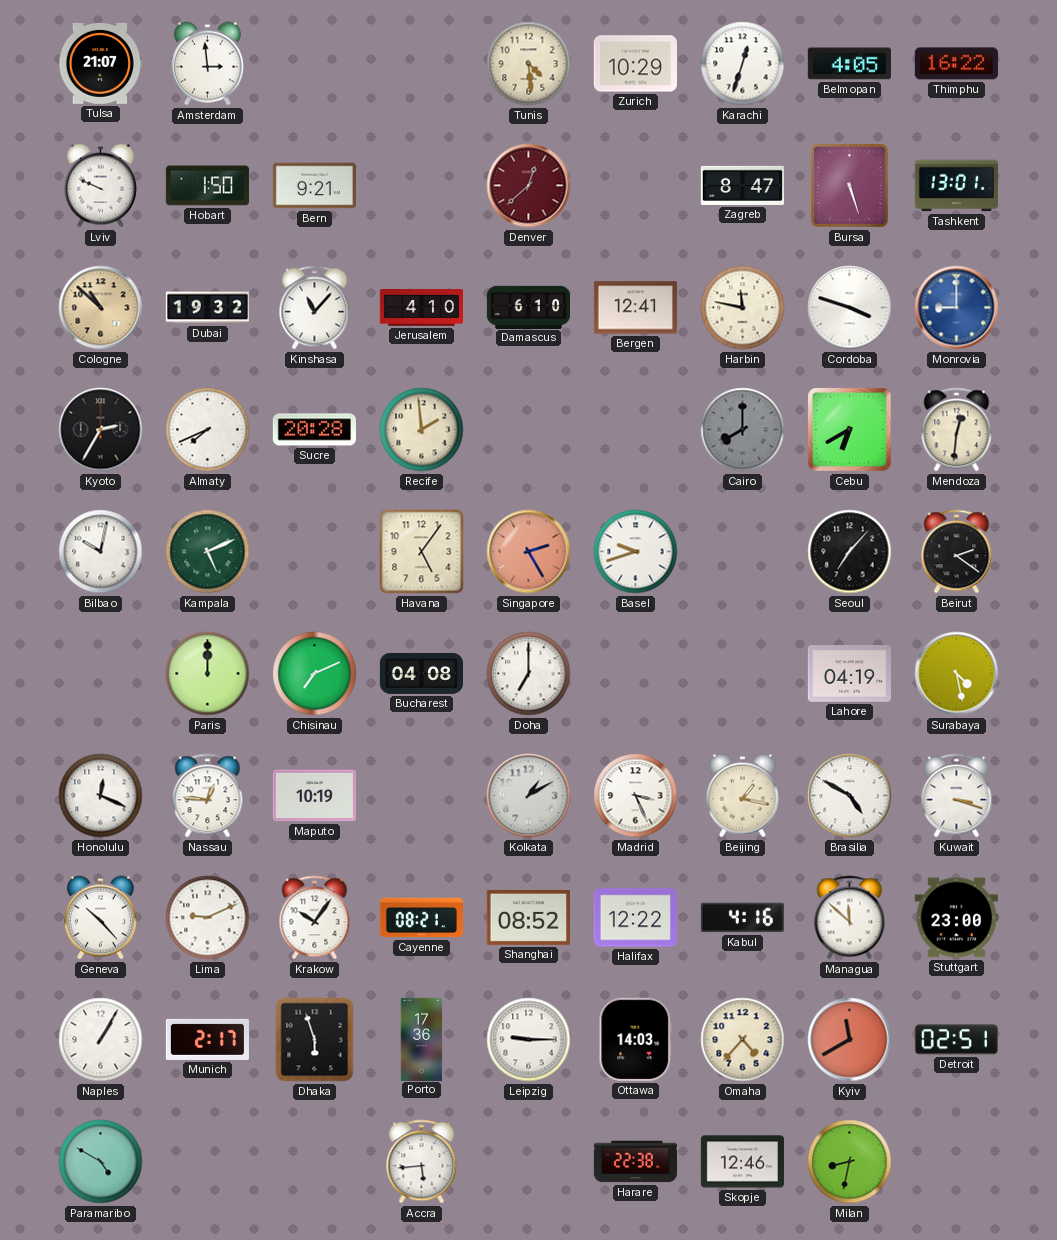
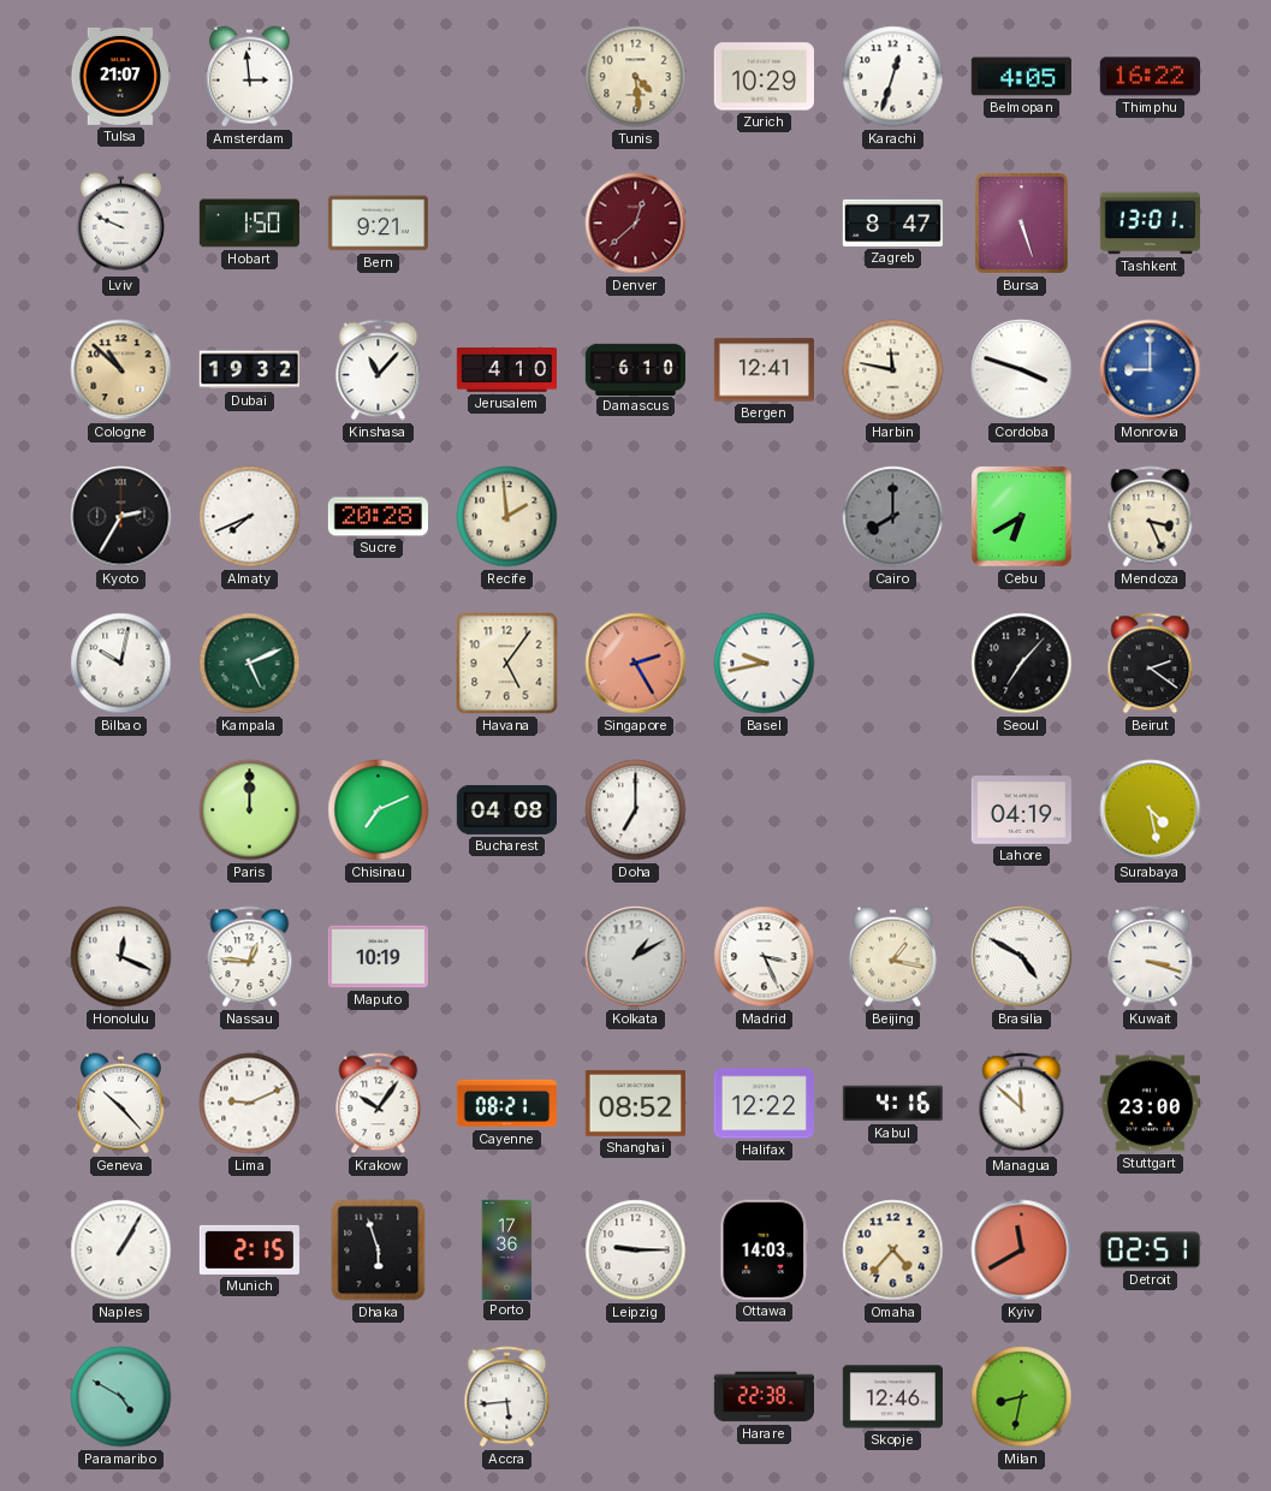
Mendoza: 12:31 -> 3:26 (1151, 517)
Basel: 9:42 -> 9:43 (765, 664)
Munich: 2:17 -> 2:15 (249, 1249)
